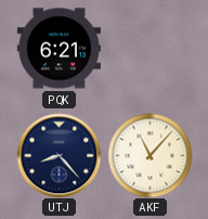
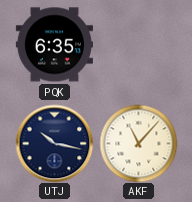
PQK: 6:21 -> 6:35 (54, 45)
UTJ: 8:23 -> 10:17 (54, 143)
